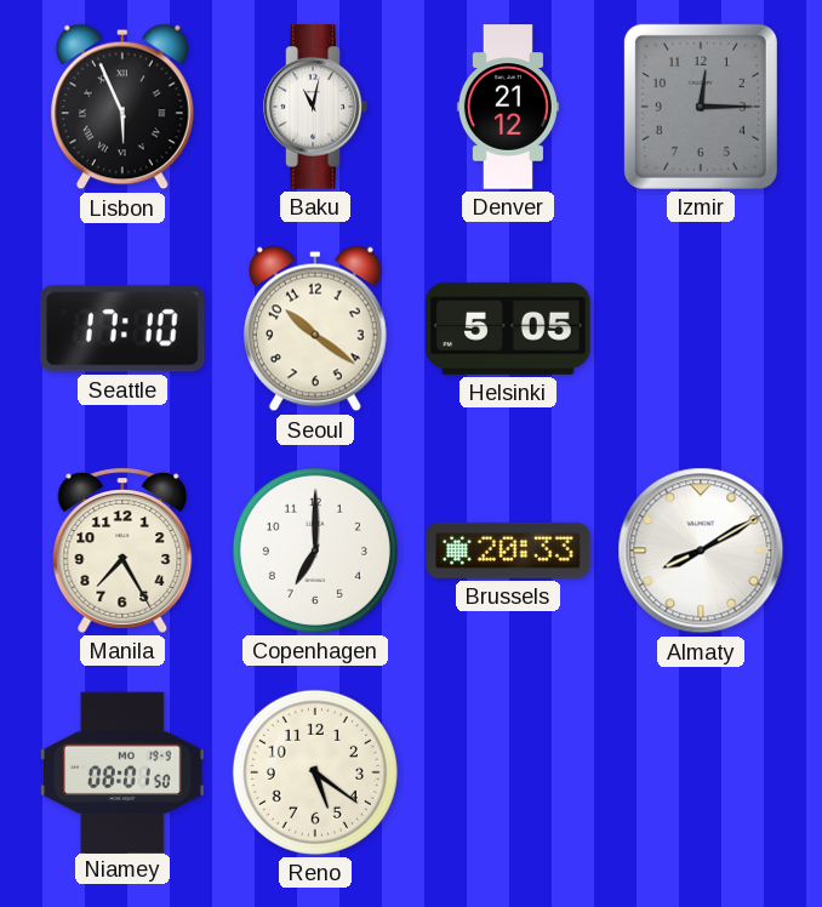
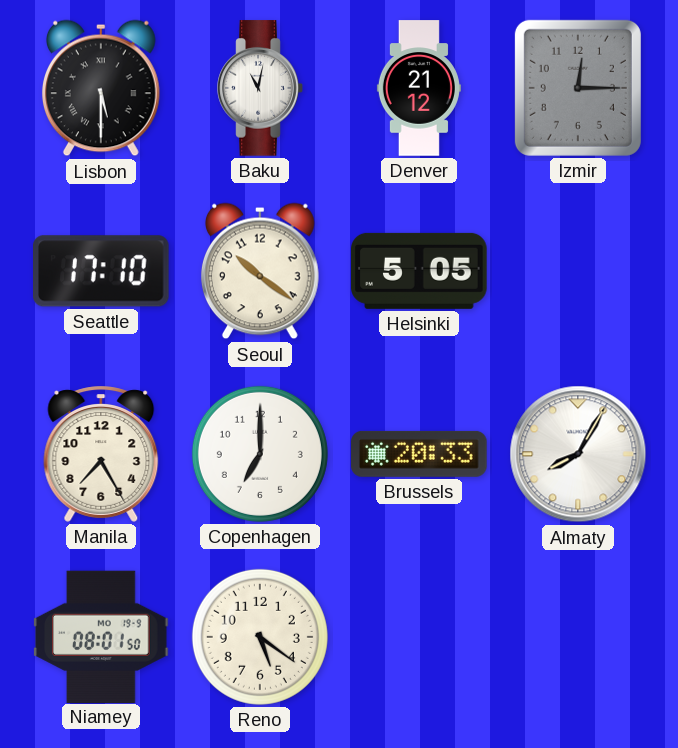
Lisbon: 5:56 -> 5:30 (101, 88)
Almaty: 8:10 -> 8:05 (578, 454)
